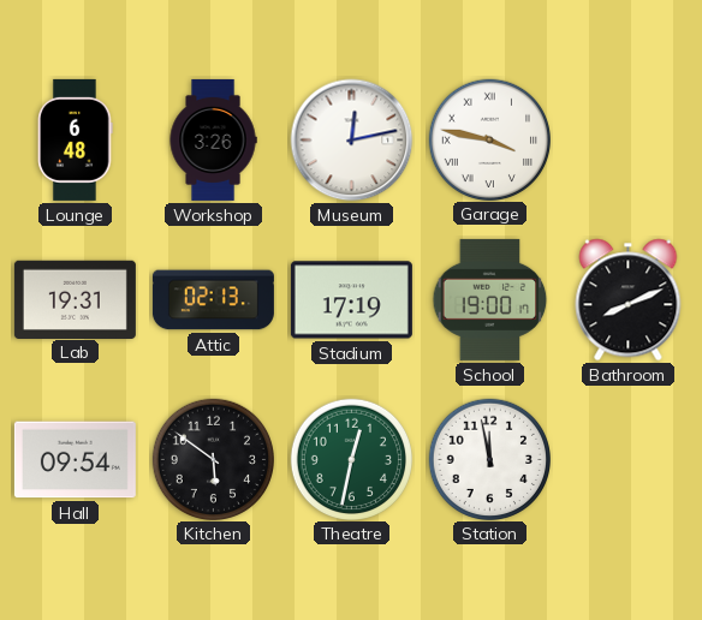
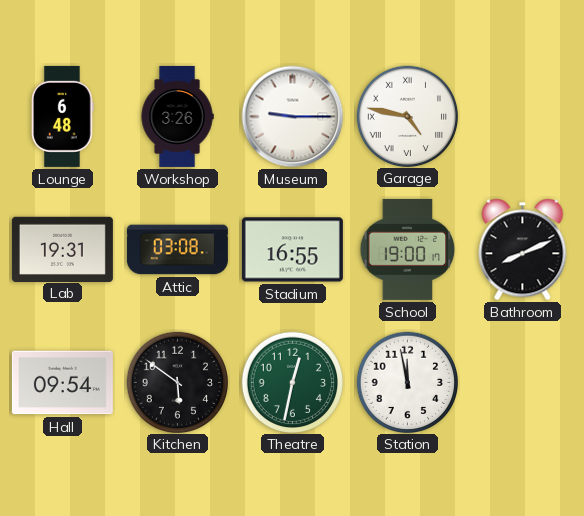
Museum: 12:13 -> 9:15 (293, 117)
Garage: 3:47 -> 4:47 (407, 116)
Attic: 02:13 -> 03:08 (177, 250)
Stadium: 17:19 -> 16:55 (292, 250)
